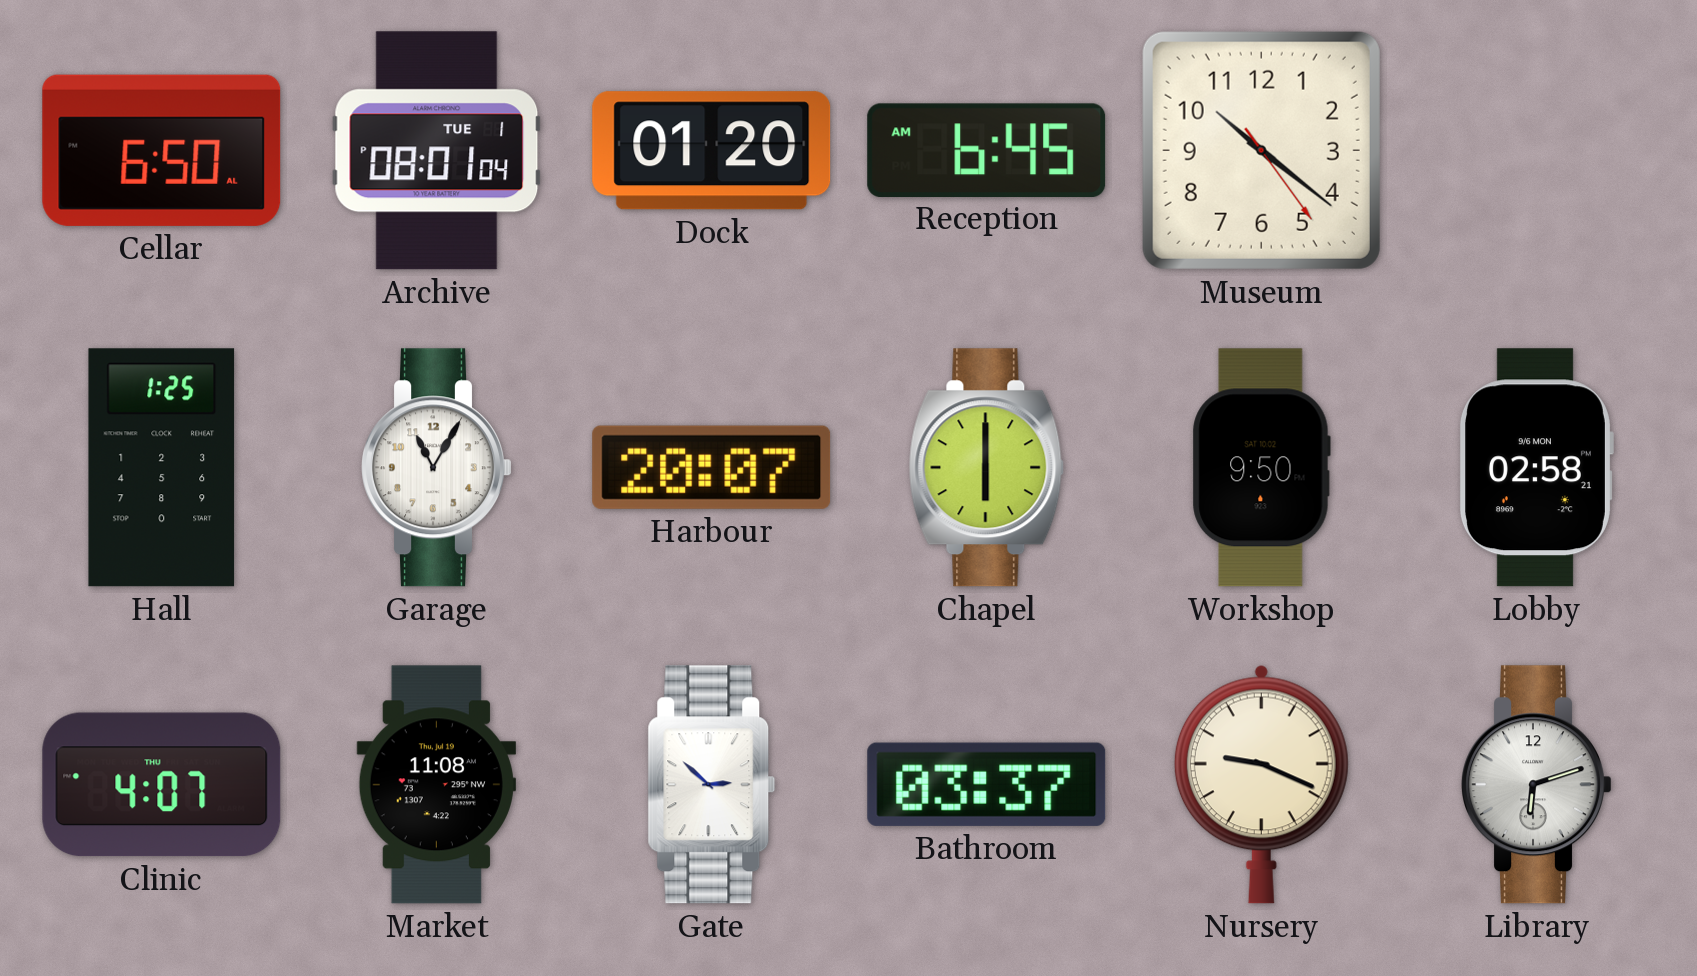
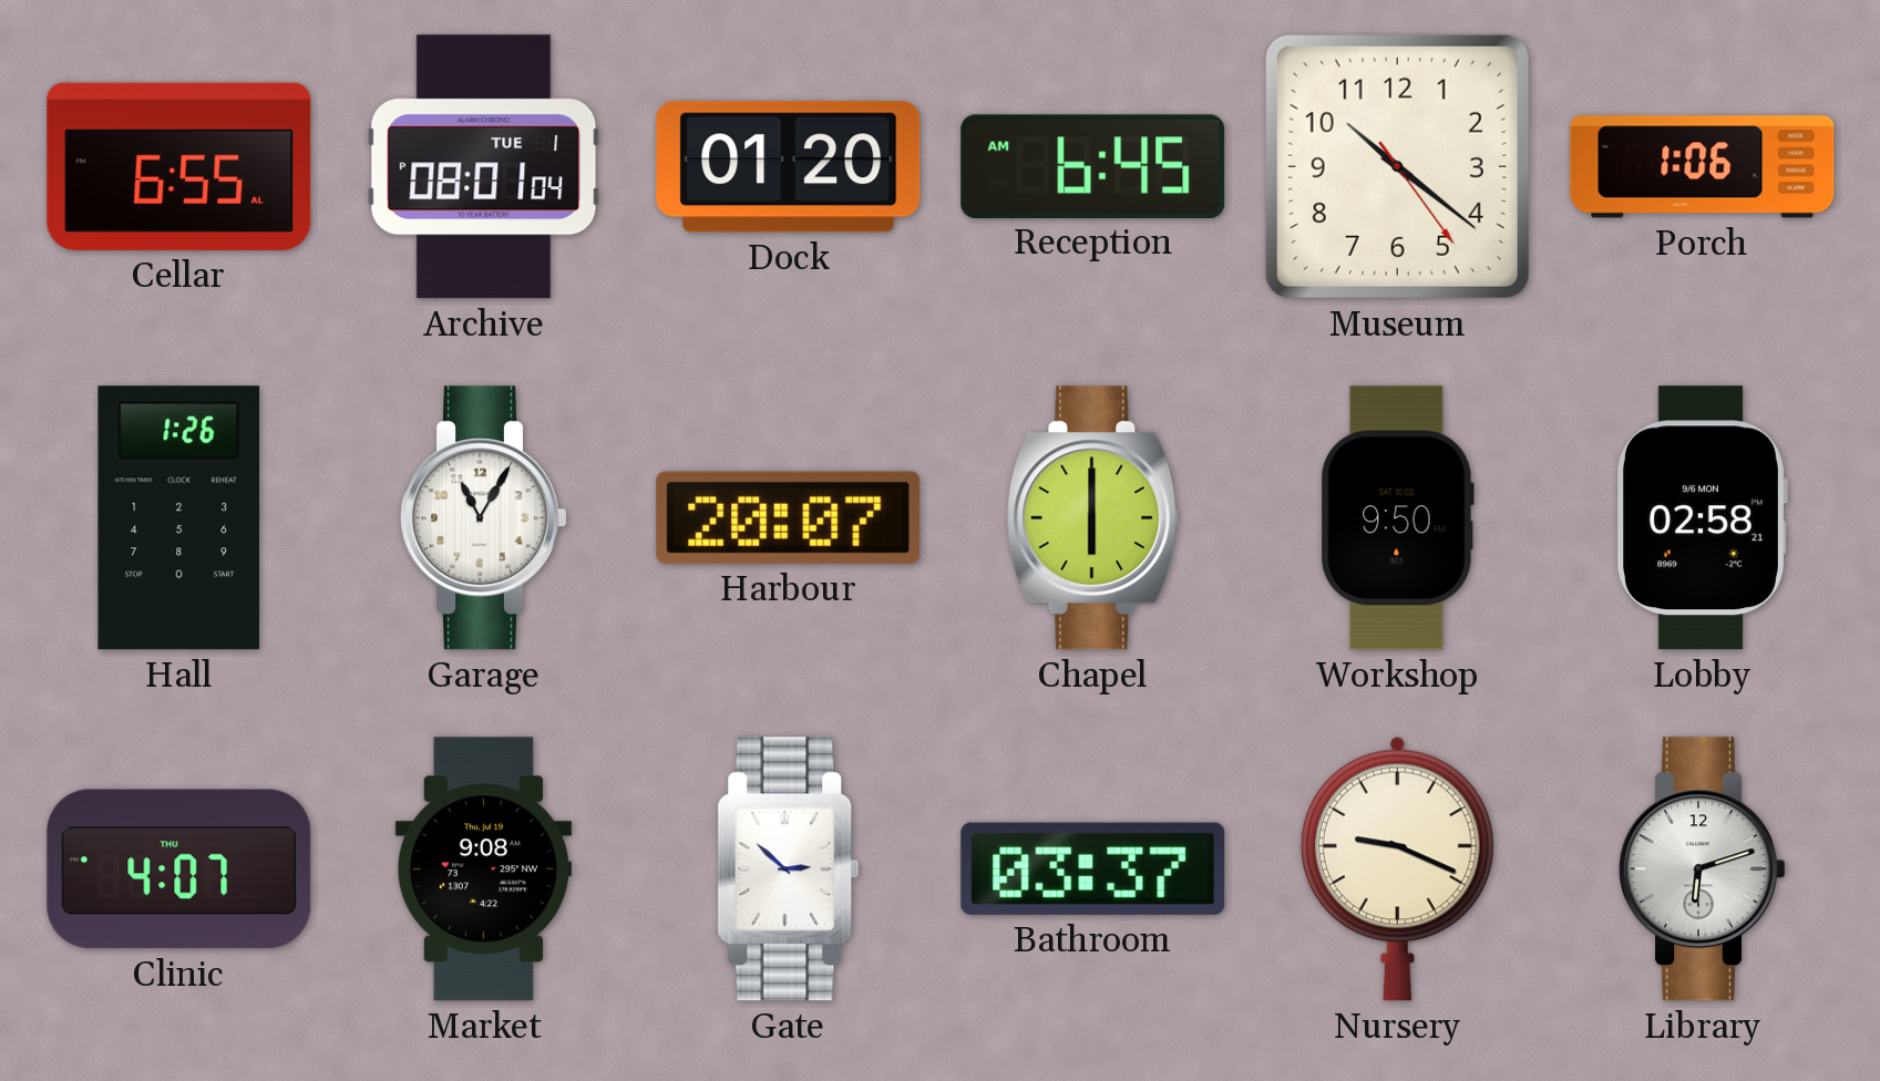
Cellar: 6:50 -> 6:55 (179, 166)
Porch: none -> 1:06 (1703, 167)
Hall: 1:25 -> 1:26 (179, 518)
Market: 11:08 -> 9:08 (483, 869)
